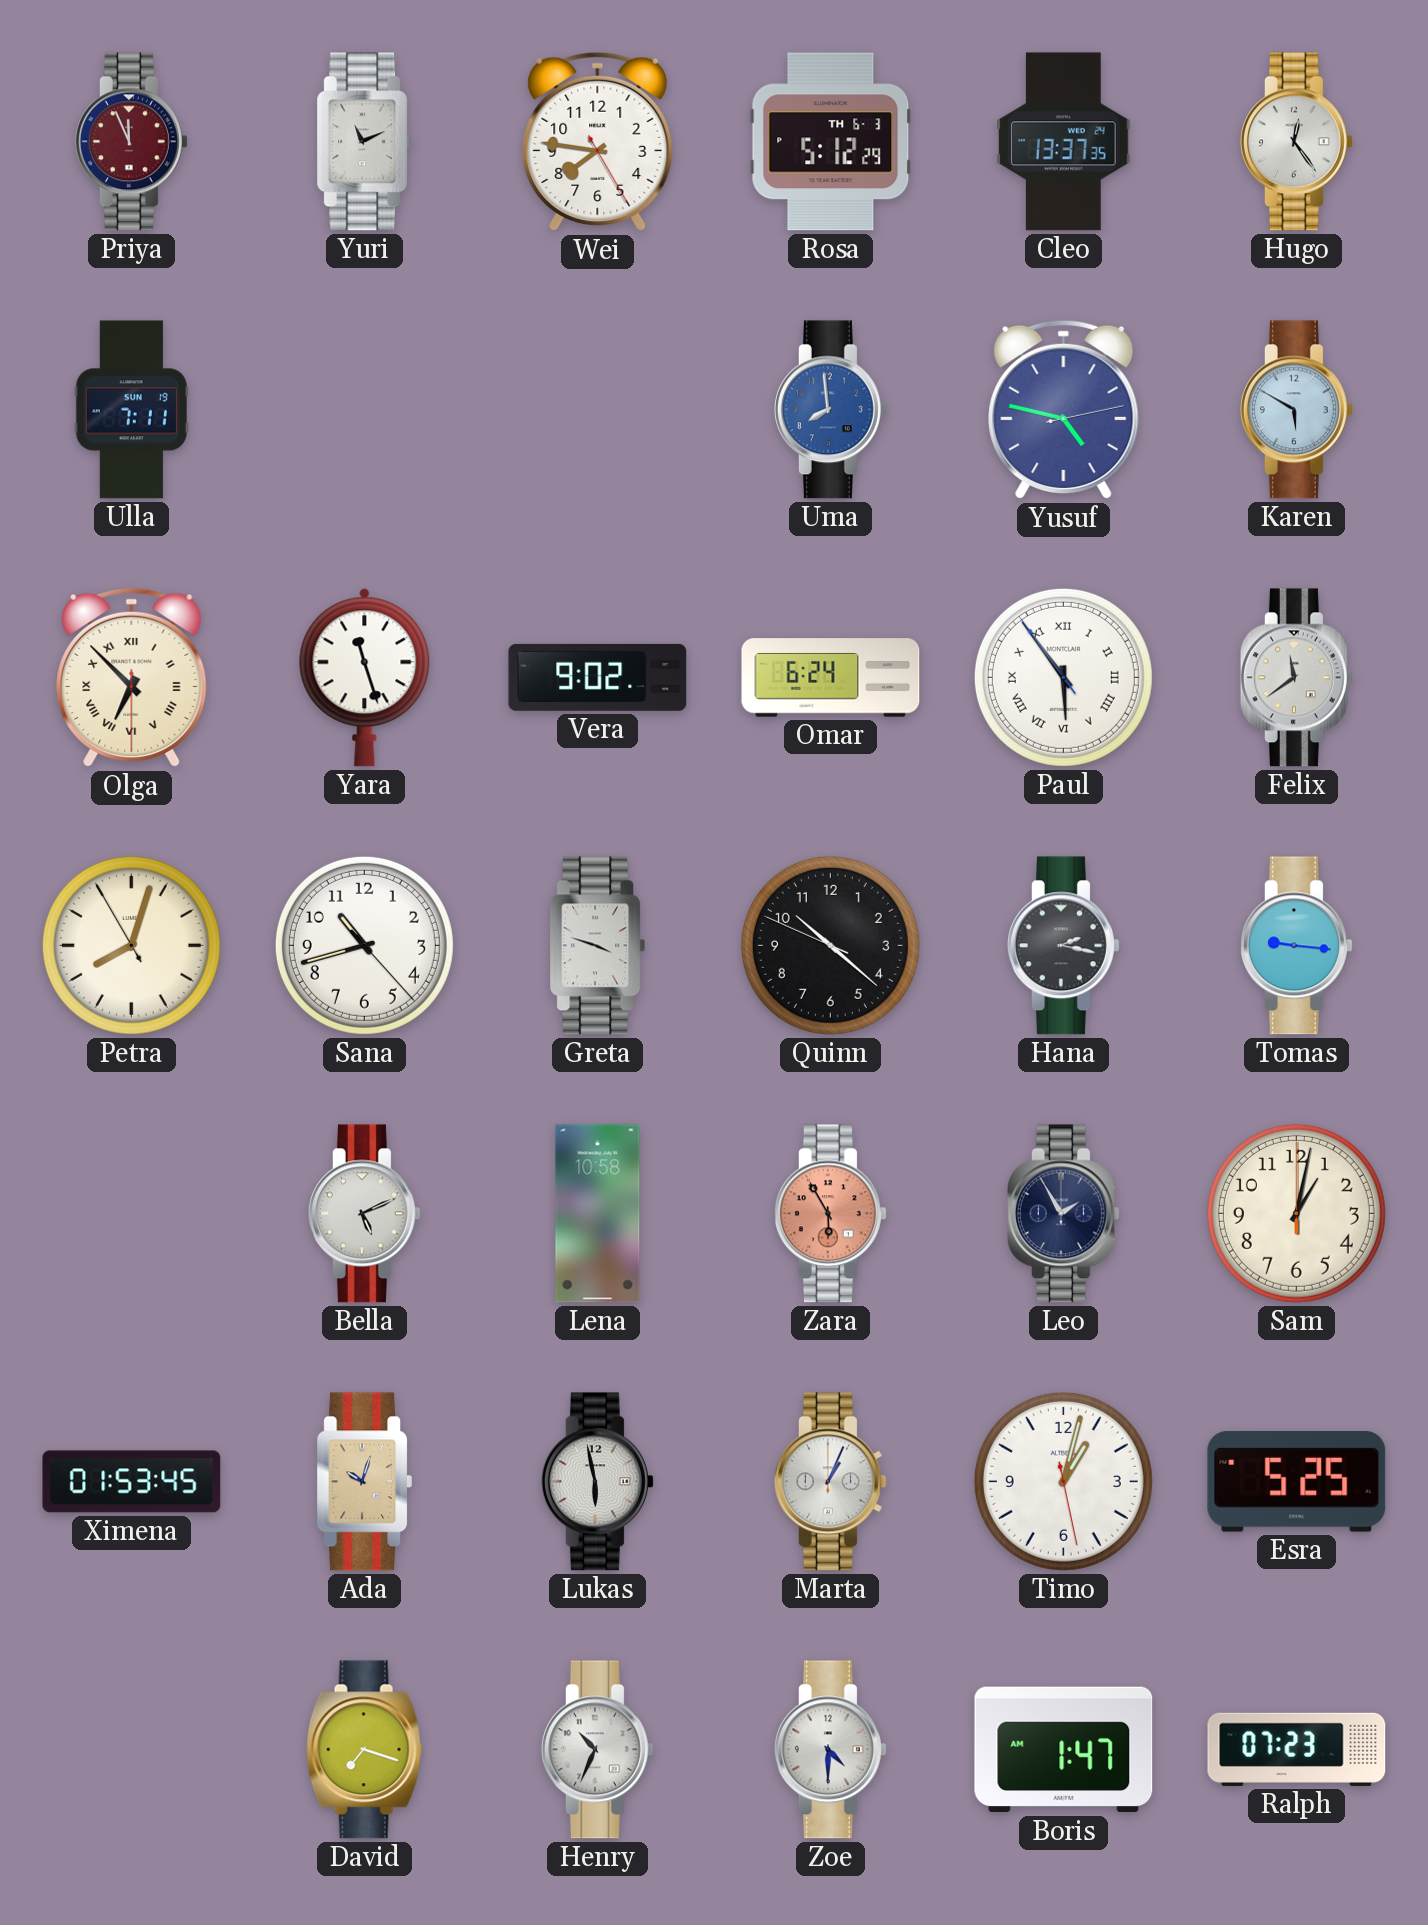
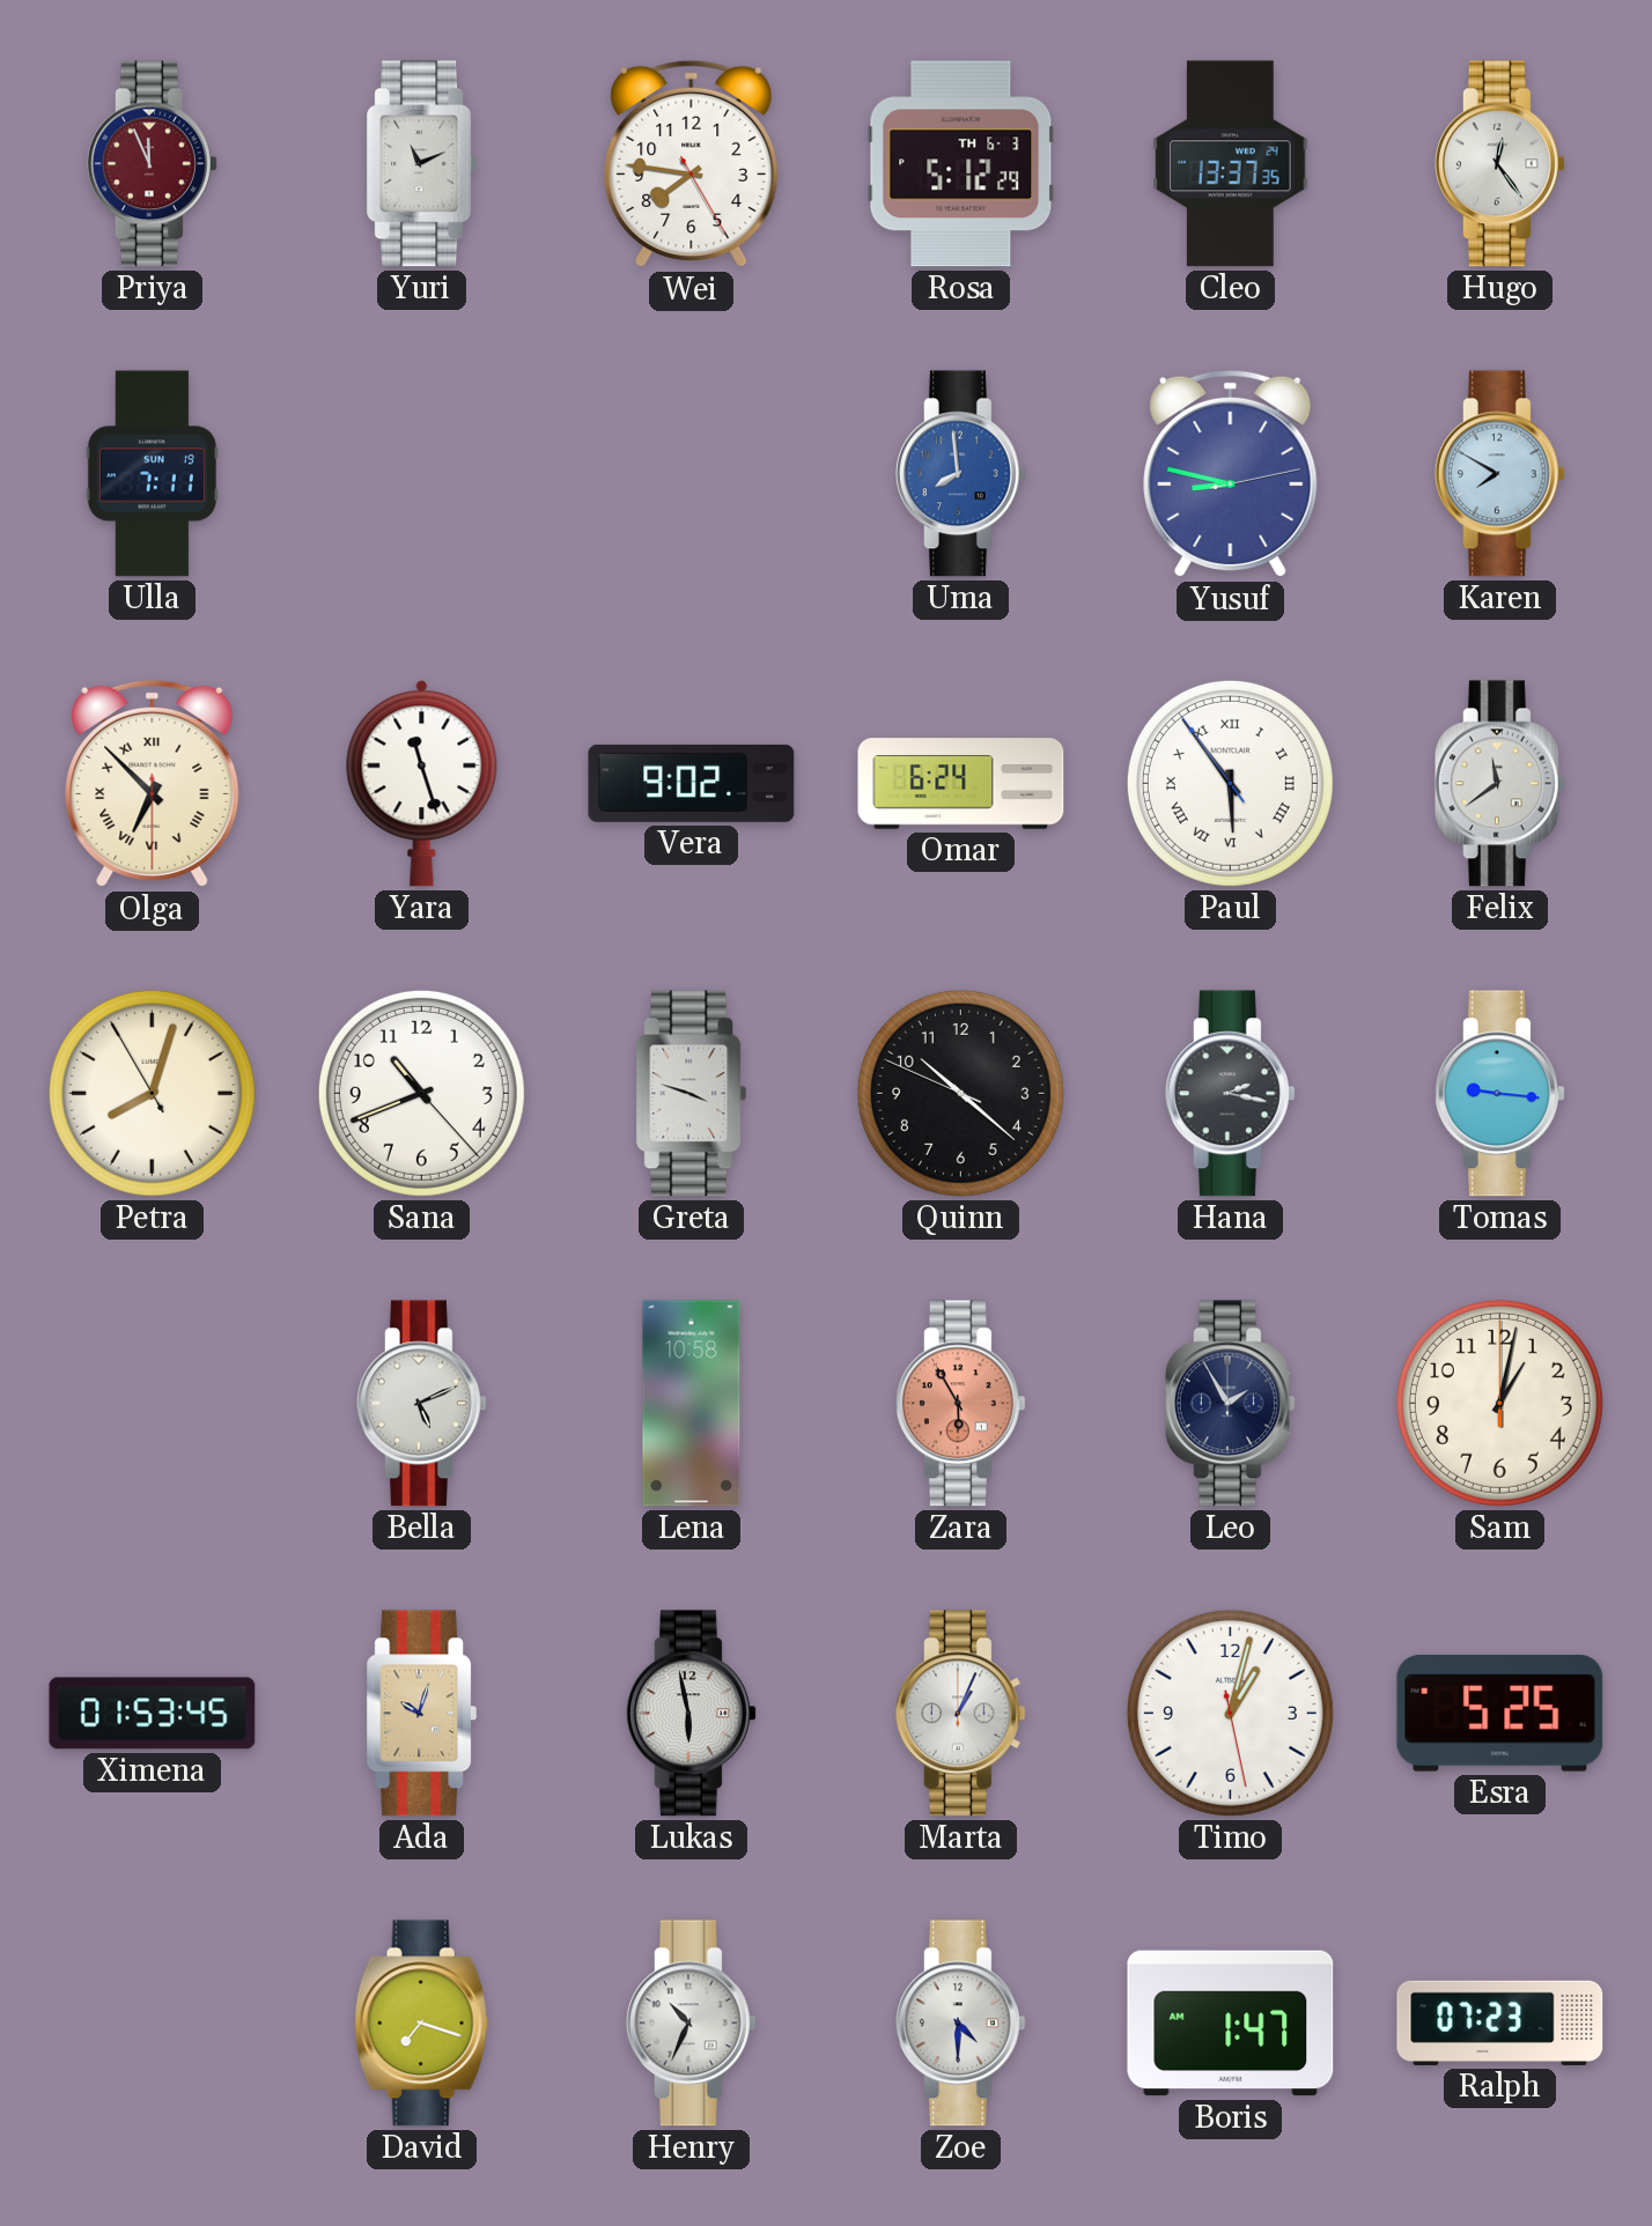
Yusuf: 4:47 -> 8:47 (1231, 474)
Karen: 5:50 -> 7:50 (1499, 474)
Sana: 10:42 -> 10:41 (421, 1093)
